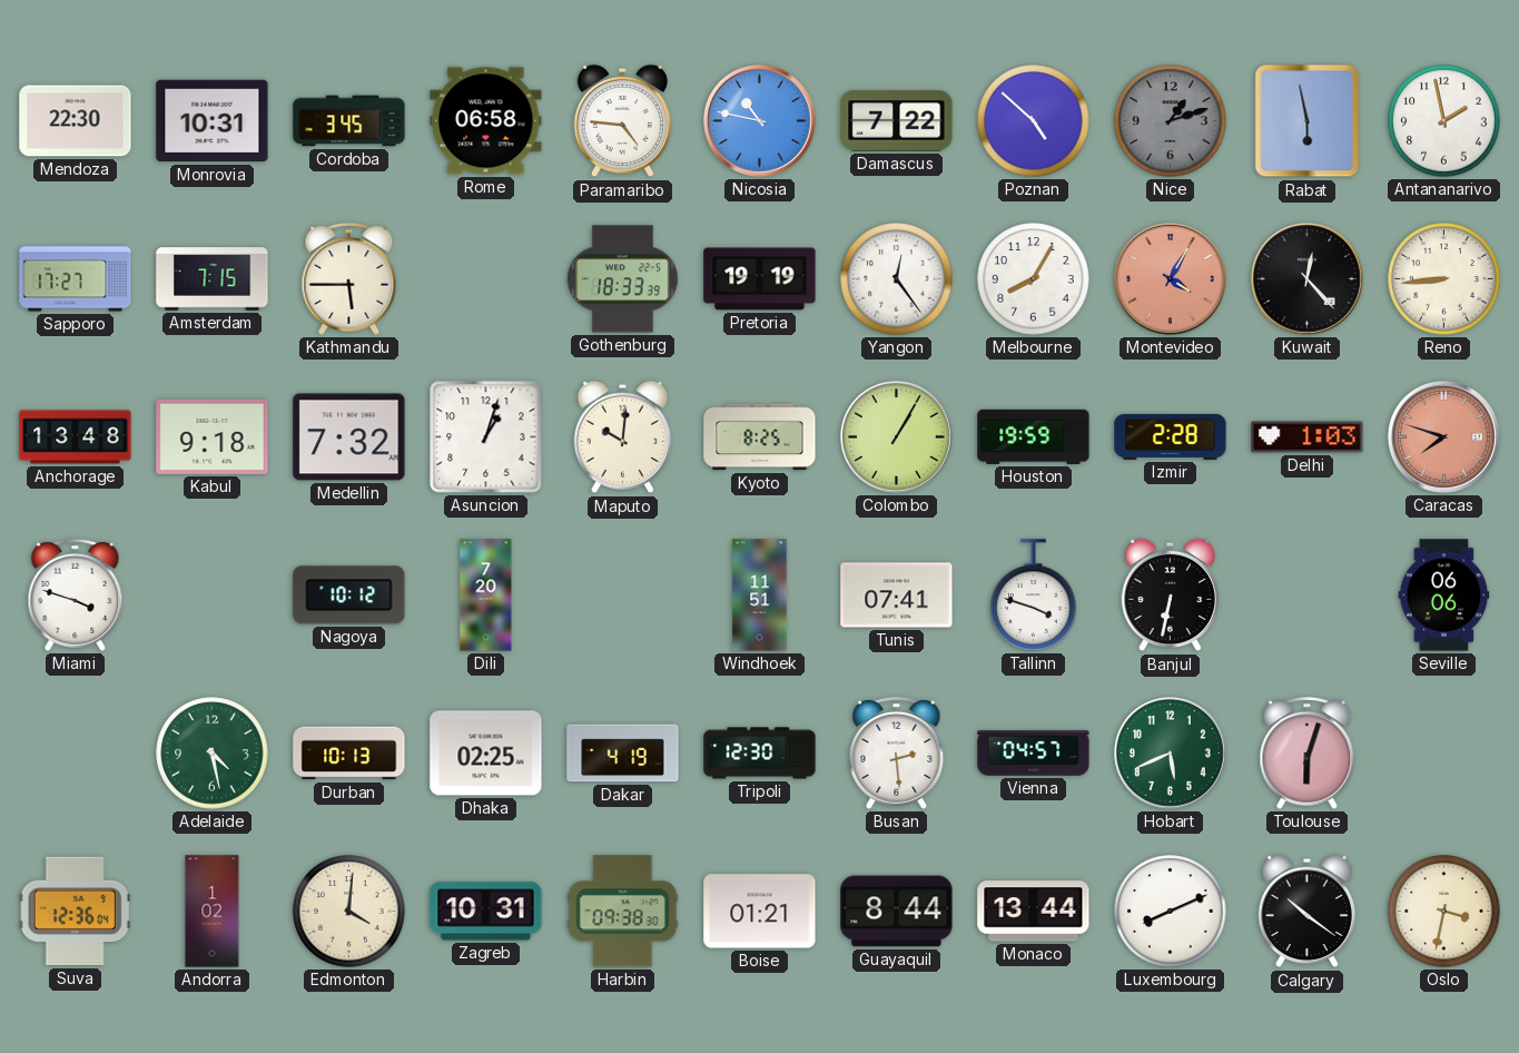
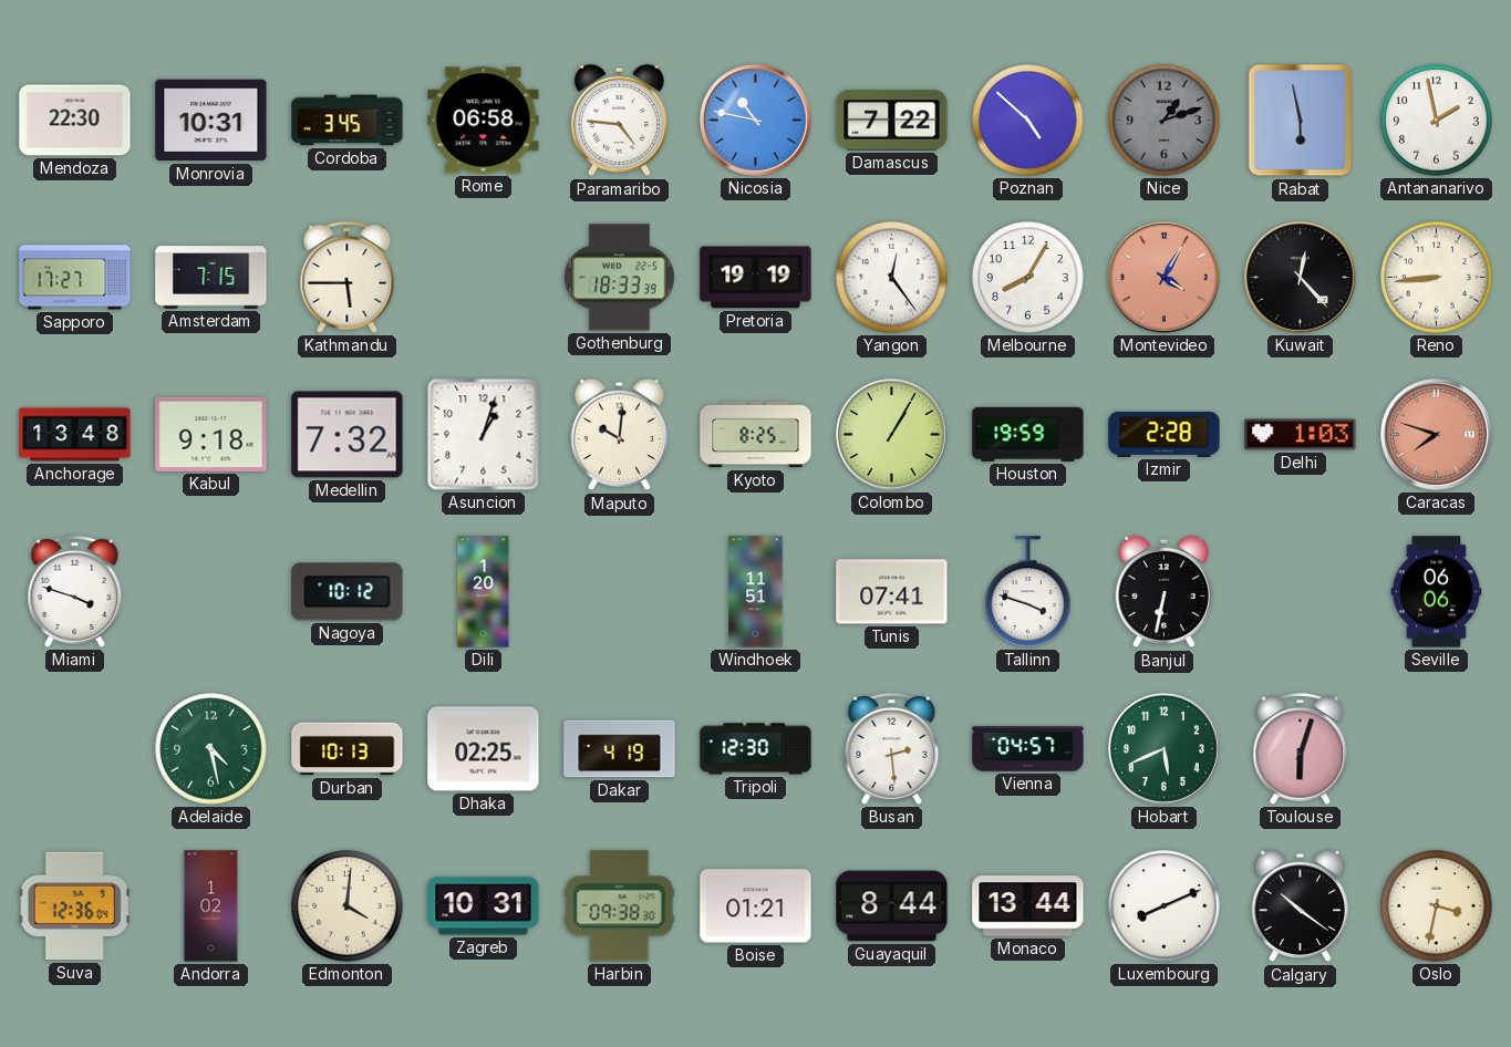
Dili: 7:20 -> 1:20 (484, 592)
